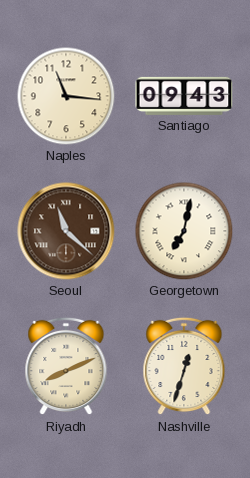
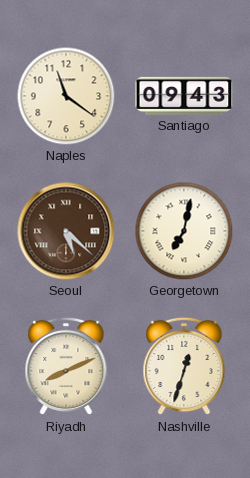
Naples: 11:16 -> 11:21 (66, 96)
Seoul: 11:22 -> 5:22 (66, 231)
